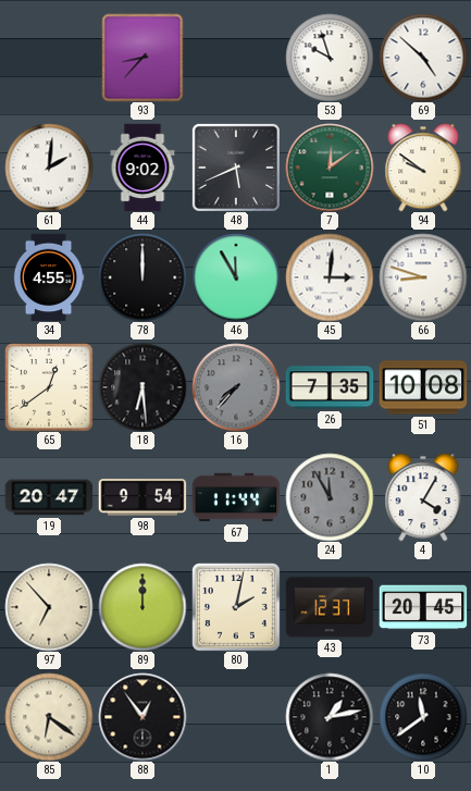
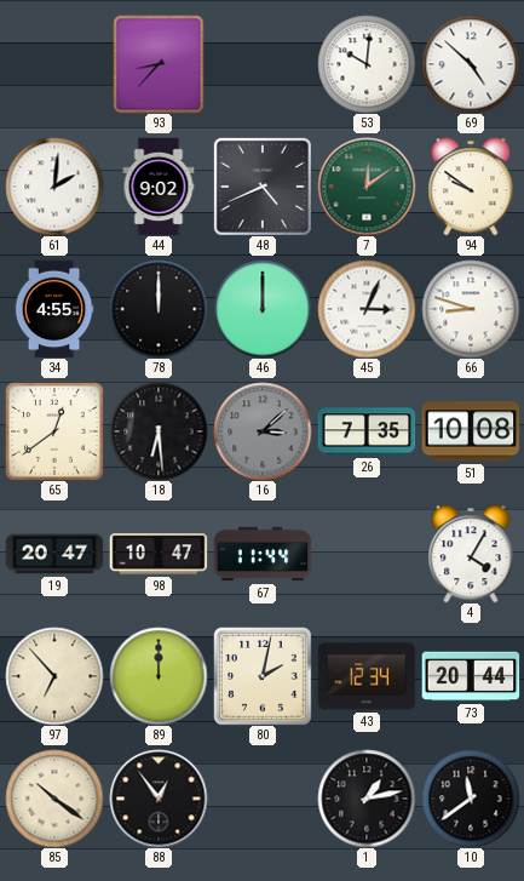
53: 9:57 -> 10:01 (367, 64)
48: 5:41 -> 4:41 (263, 187)
46: 11:55 -> 12:00 (263, 309)
45: 3:01 -> 3:04 (367, 309)
16: 7:37 -> 3:08 (263, 431)
98: 9:54 -> 10:47 (159, 554)
24: 11:55 -> none (330, 497)
43: 12:37 -> 12:34 (367, 676)
73: 20:45 -> 20:44 (471, 676)
85: 6:21 -> 10:21 (54, 799)
